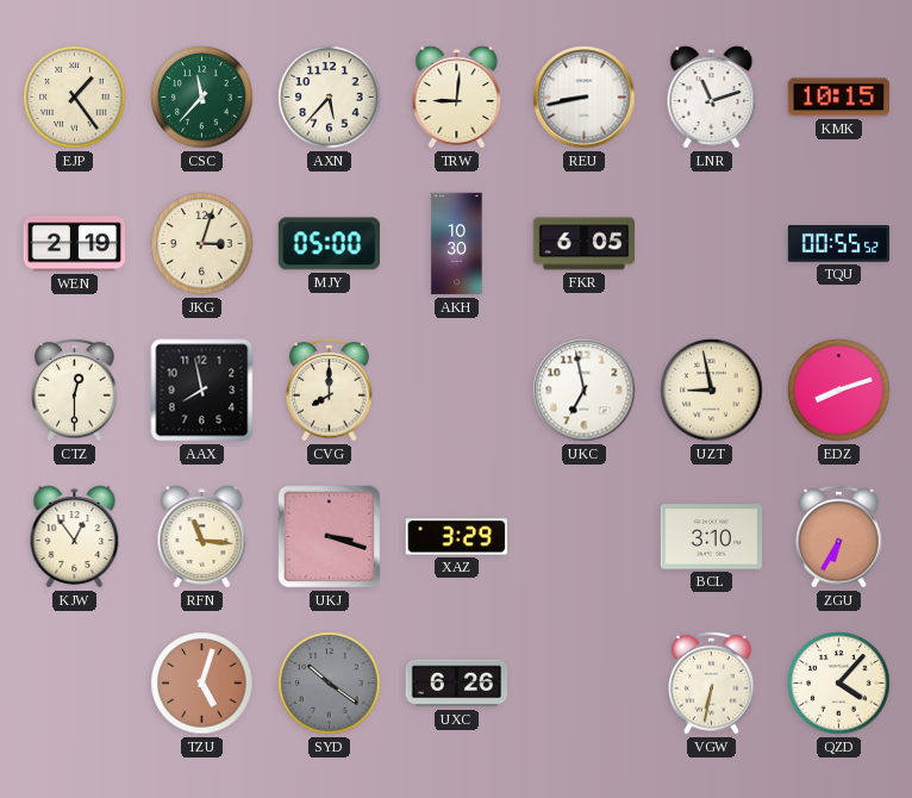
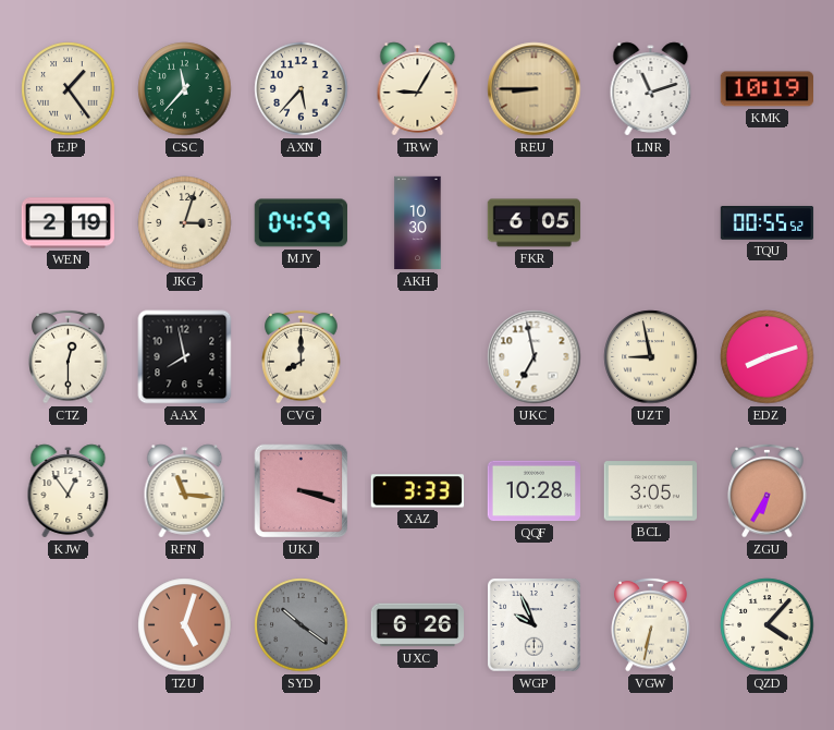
TRW: 9:01 -> 9:05 (418, 89)
REU: 8:43 -> 8:45 (535, 89)
REU dial: white -> champagne (535, 89)
KMK: 10:15 -> 10:19 (766, 89)
MJY: 05:00 -> 04:59 (301, 223)
XAZ: 3:29 -> 3:33 (417, 491)
QQF: none -> 10:28 (535, 491)
BCL: 3:10 -> 3:05 (651, 491)
WGP: none -> 9:56 (535, 625)
